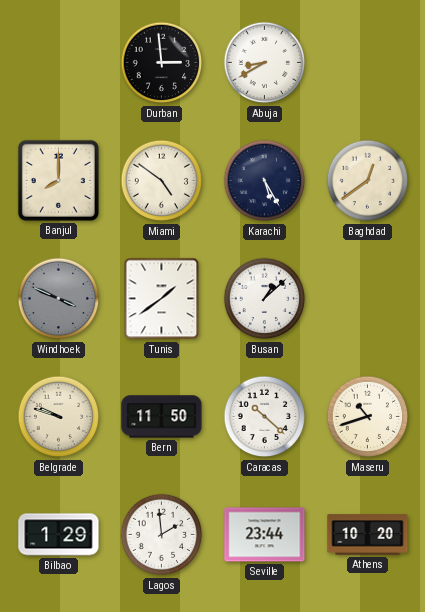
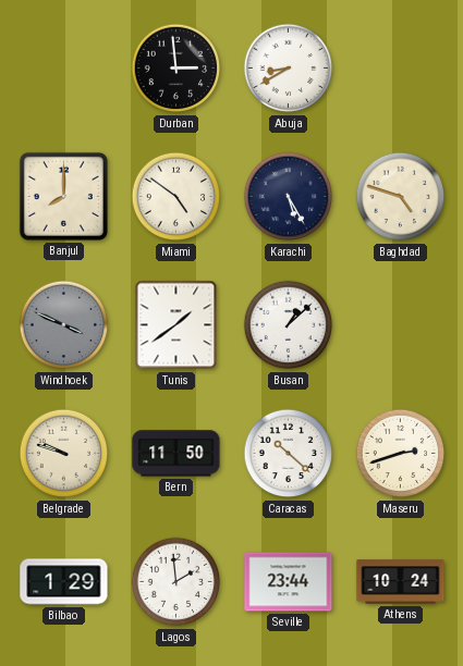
Baghdad: 12:39 -> 4:48 (401, 197)
Maseru: 10:42 -> 2:42 (401, 454)
Athens: 10:20 -> 10:24 (401, 582)
